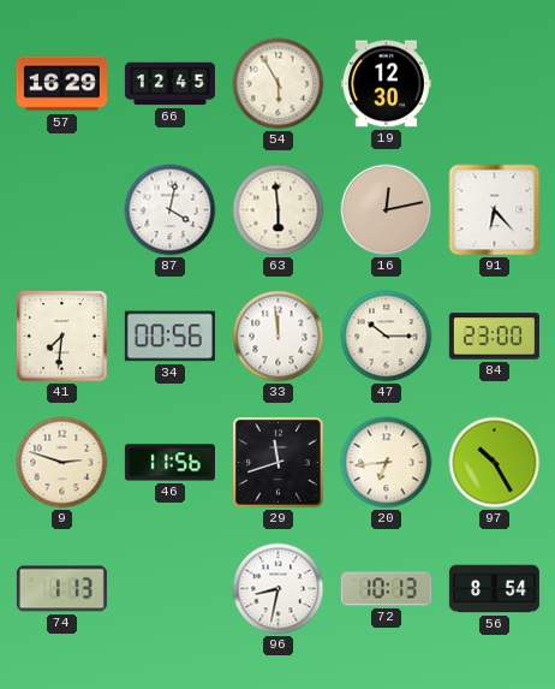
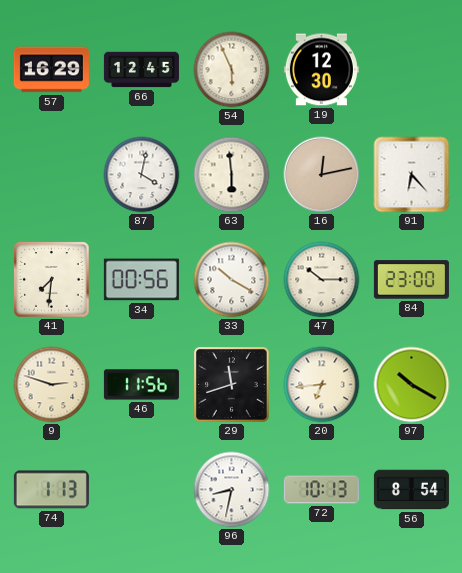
54: 5:55 -> 5:56 (232, 70)
33: 11:59 -> 10:20 (232, 280)
97: 10:25 -> 10:20 (412, 385)
